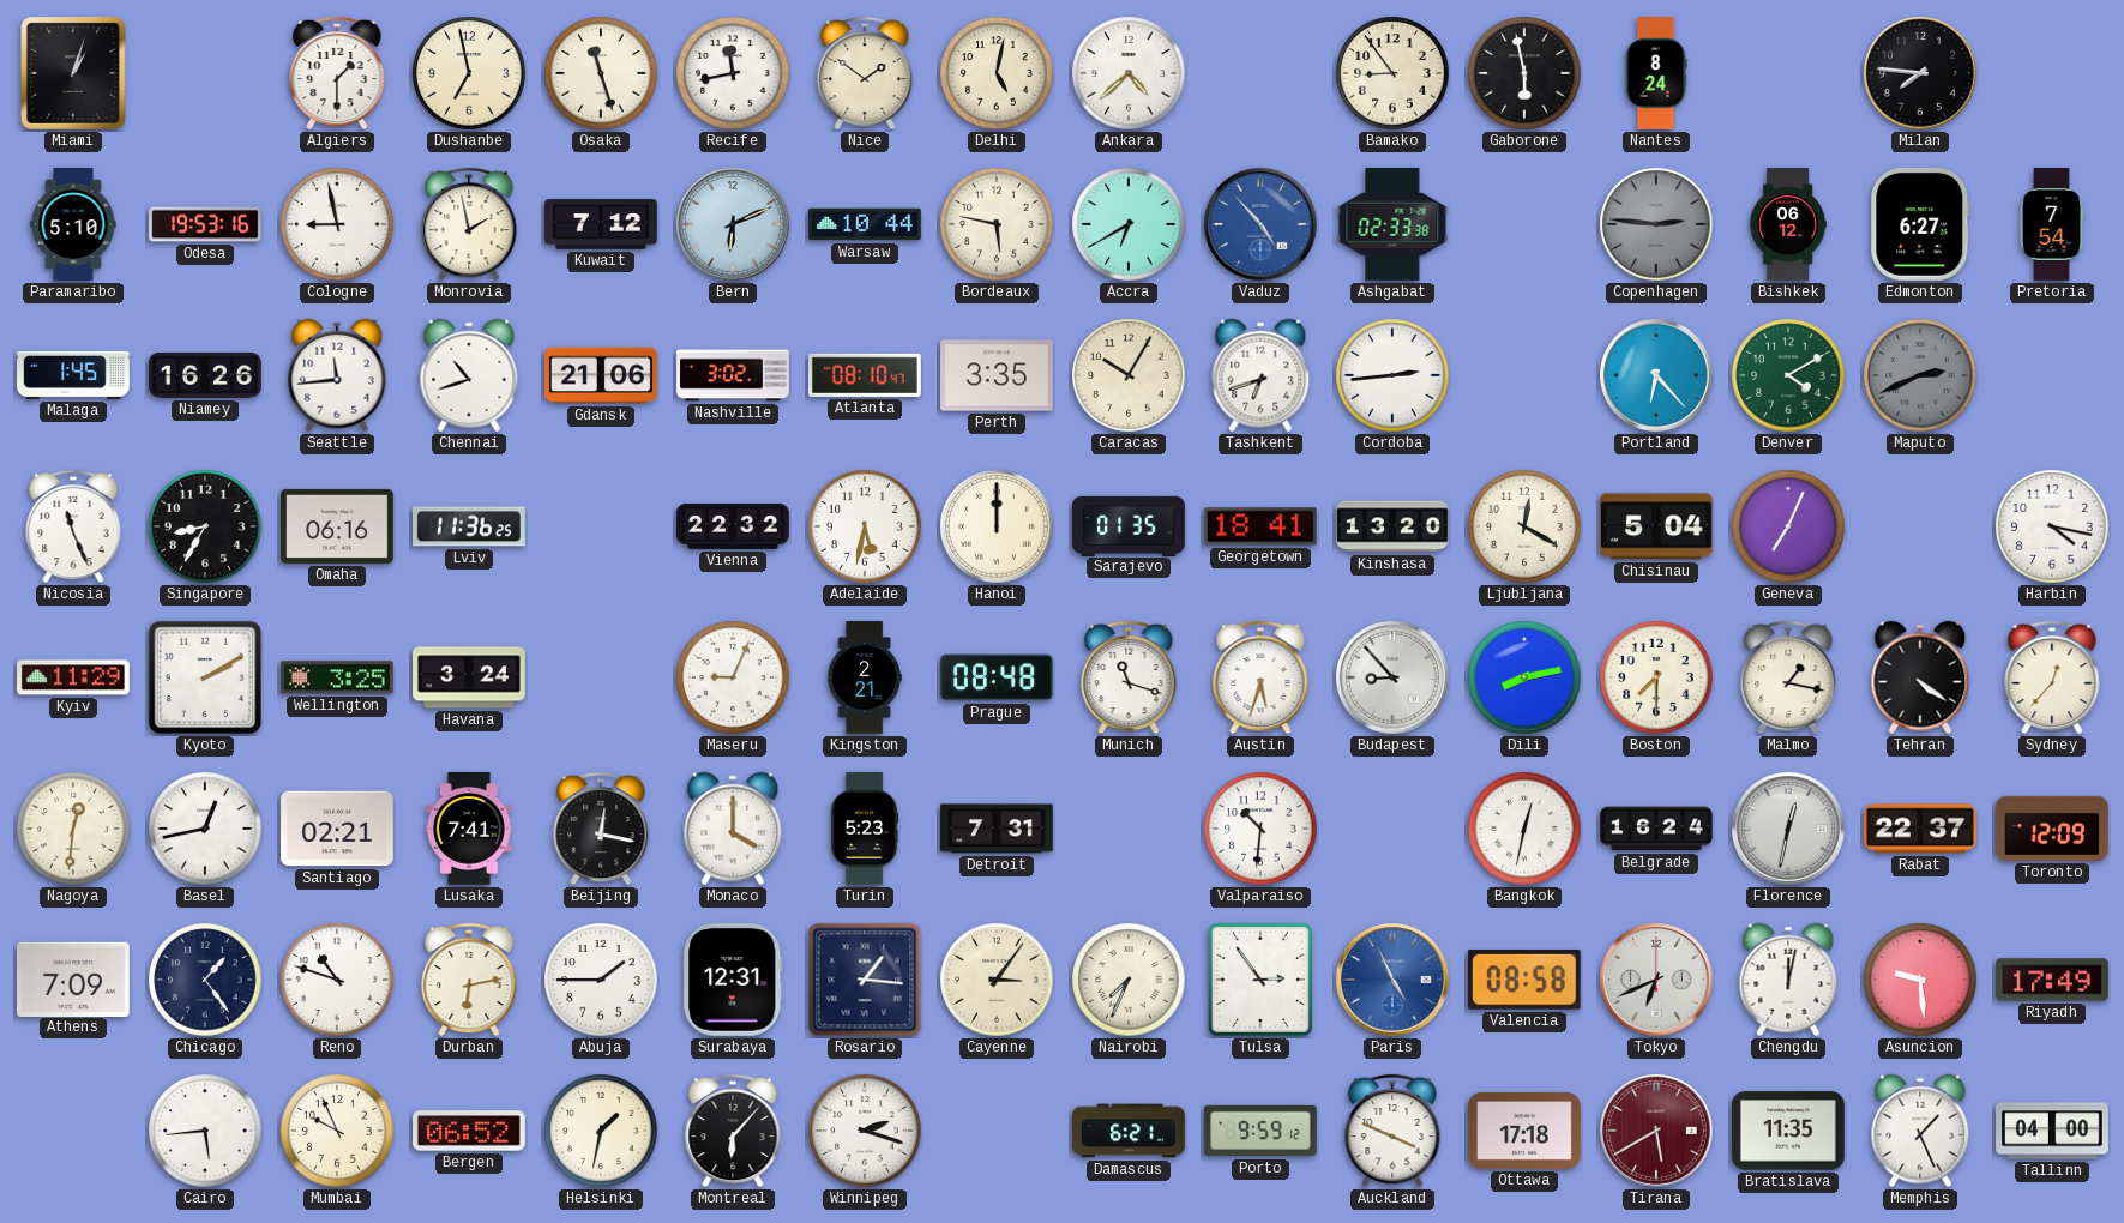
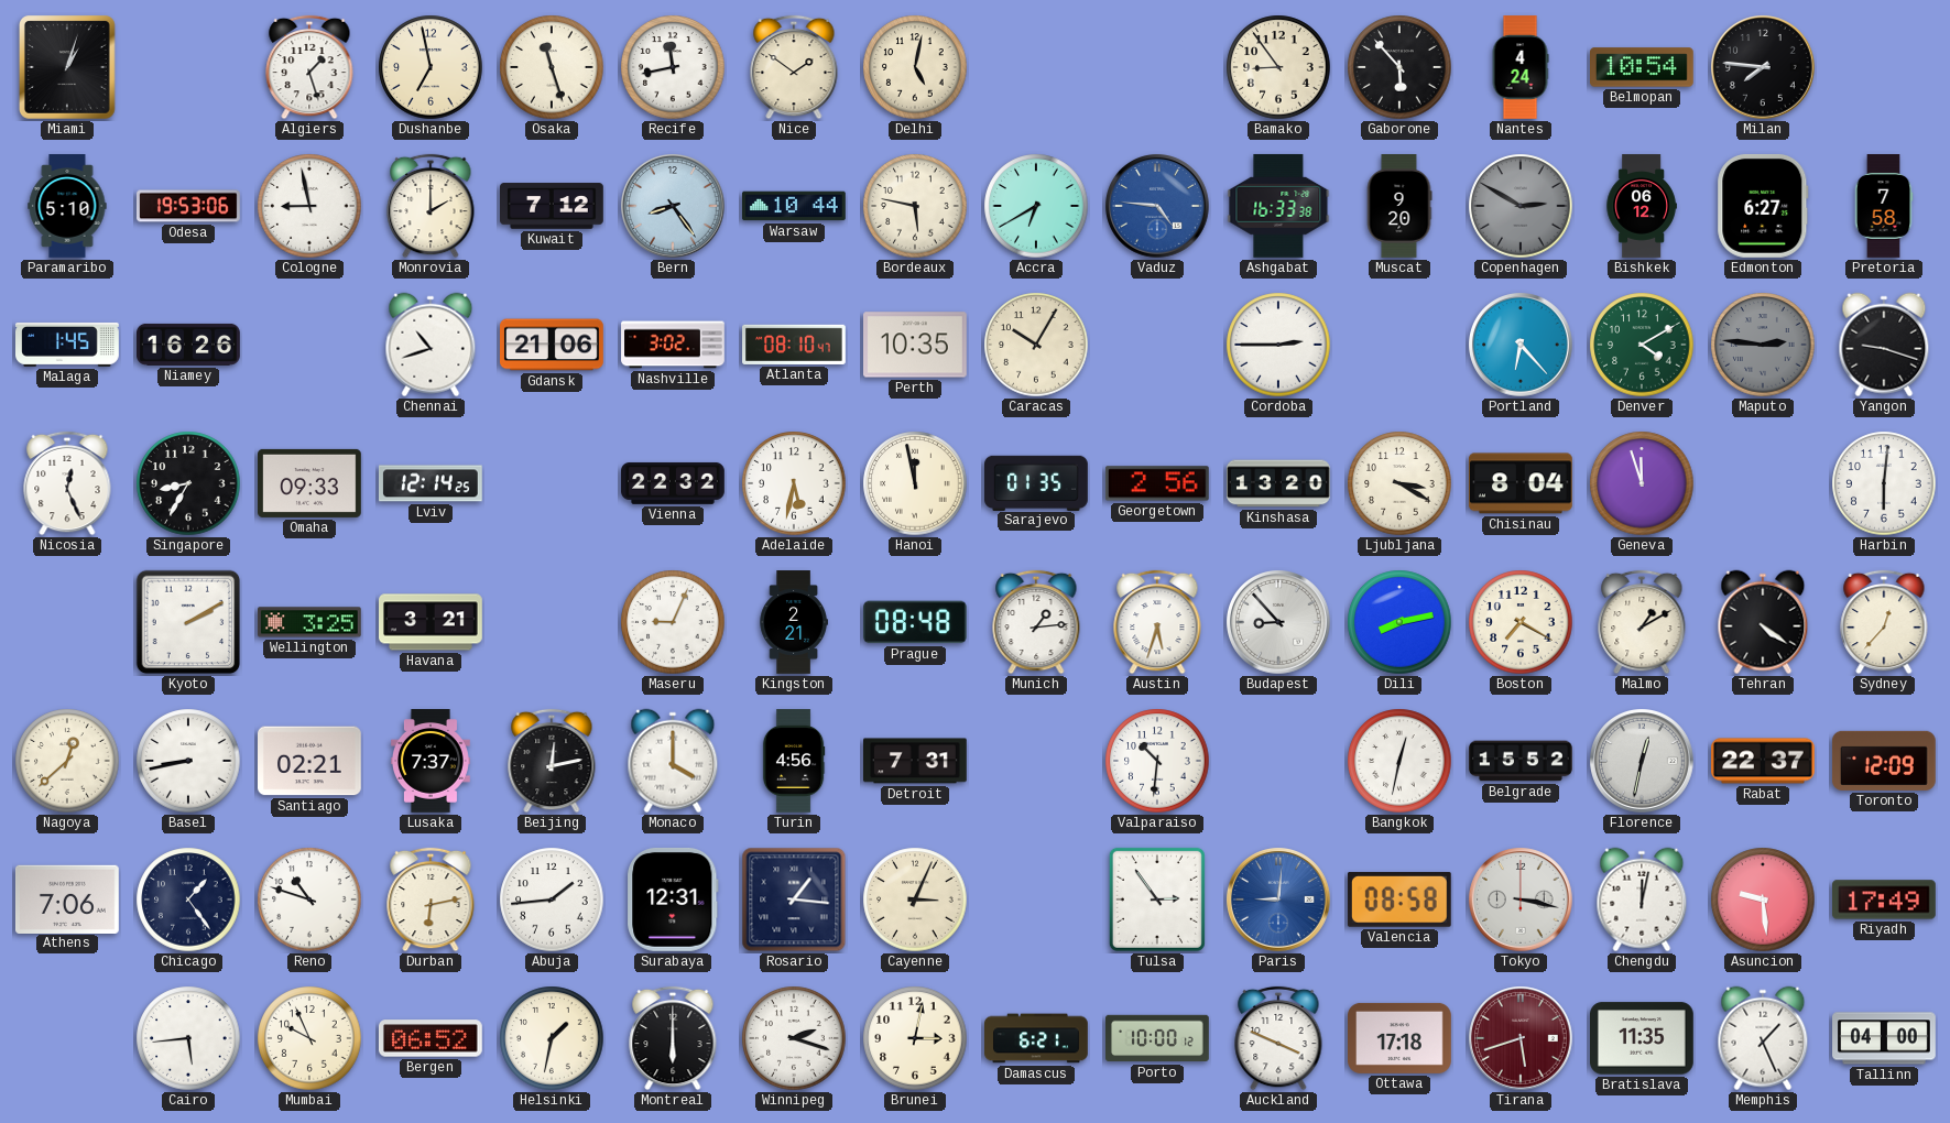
Algiers: 1:30 -> 1:27 (309, 67)
Ankara: 4:38 -> none (1129, 73)
Gaborone: 5:58 -> 5:53 (1399, 67)
Nantes: 8:24 -> 4:24 (1521, 67)
Belmopan: none -> 10:54 (1643, 67)
Odesa: 19:53:16 -> 19:53:06 (188, 206)
Monrovia: 1:58 -> 2:00 (431, 206)
Bern: 6:11 -> 8:24 (673, 206)
Vaduz: 4:53 -> 4:46 (1157, 206)
Ashgabat: 02:33 -> 16:33 (1278, 206)
Muscat: none -> 9:20 (1399, 207)
Copenhagen: 2:46 -> 2:50 (1521, 206)
Pretoria: 7:54 -> 7:58 (1884, 207)
Seattle: 11:44 -> none (337, 375)
Perth: 3:35 -> 10:35 (916, 345)
Tashkent: 6:42 -> none (1260, 375)
Cordoba: 2:44 -> 2:45 (1278, 345)
Maputo: 2:41 -> 2:46 (1763, 345)
Yangon: none -> 9:18 (1884, 345)
Nicosia: 11:26 -> 12:26 (67, 483)
Omaha: 06:16 -> 09:33 (311, 483)
Lviv: 11:36 -> 12:14 (432, 483)
Hanoi: 12:00 -> 11:58 (915, 483)
Georgetown: 18:41 -> 2:56 (1157, 483)
Ljubljana: 12:20 -> 3:20 (1399, 483)
Chisinau: 5:04 -> 8:04 (1521, 483)
Geneva: 7:04 -> 11:57 (1642, 483)
Harbin: 4:17 -> 6:01 (1884, 483)
Kyiv: 11:29 -> none (74, 677)
Havana: 3:24 -> 3:21 (432, 622)
Munich: 11:18 -> 1:14 (1036, 622)
Boston: 7:30 -> 7:20 (1521, 622)
Malmo: 1:17 -> 1:10 (1642, 622)
Nagoya: 12:31 -> 12:38 (67, 761)
Basel: 12:43 -> 8:43 (188, 761)
Lusaka: 7:41 -> 7:37 (431, 762)
Beijing: 12:17 -> 12:13 (552, 761)
Turin: 5:23 -> 4:56 (794, 761)
Belgrade: 16:24 -> 15:52 (1521, 761)
Athens: 7:09 -> 7:06 (67, 898)
Abuja: 1:45 -> 1:44 (552, 900)
Cayenne: 3:06 -> 3:04 (915, 900)
Nairobi: 7:34 -> none (1129, 980)
Paris: 4:56 -> 9:01 (1278, 900)
Tokyo: 6:41 -> 3:17 (1521, 900)
Montreal: 6:07 -> 6:00 (673, 1038)
Brunei: none -> 3:02 (915, 1038)
Porto: 9:59 -> 10:00 (1158, 1038)
Tirana: 5:40 -> 5:42 (1521, 1038)
